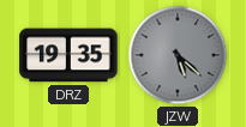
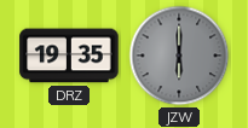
JZW: 5:22 -> 6:00 (179, 56)
